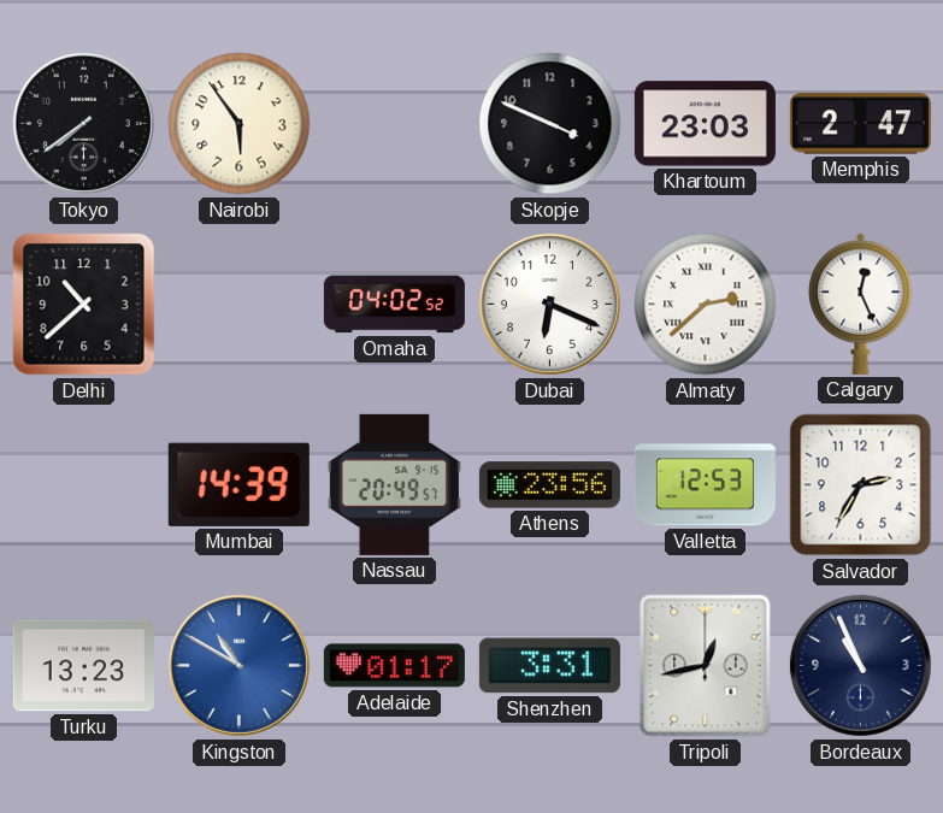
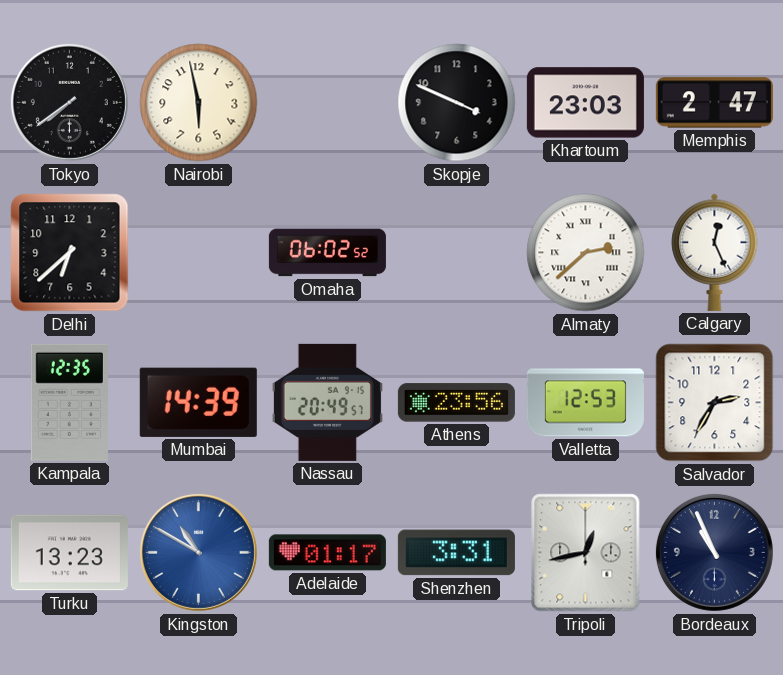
Nairobi: 5:54 -> 5:58 (199, 103)
Delhi: 10:38 -> 6:38 (70, 253)
Omaha: 04:02 -> 06:02 (327, 253)
Dubai: 6:19 -> none (549, 304)
Kampala: none -> 12:35 (69, 402)
